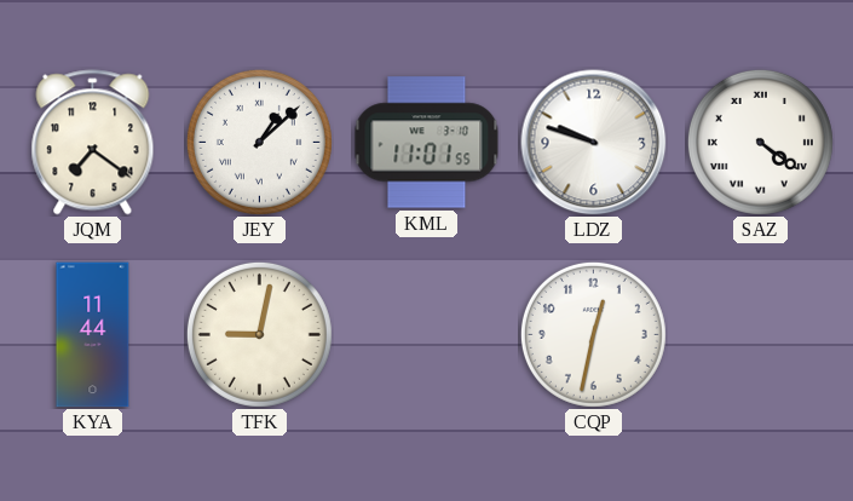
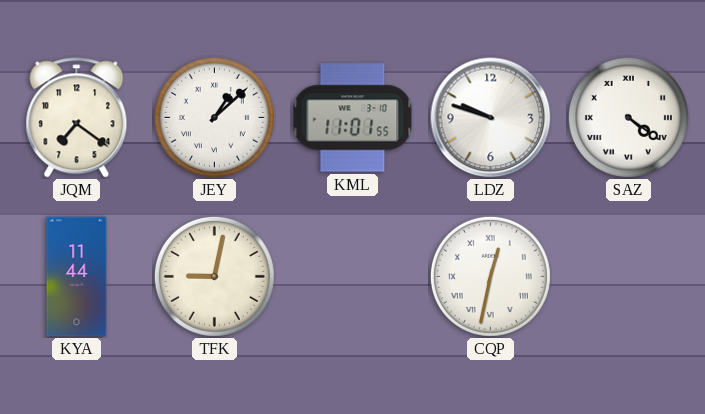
CQP numerals: Arabic -> Roman (490, 276)
